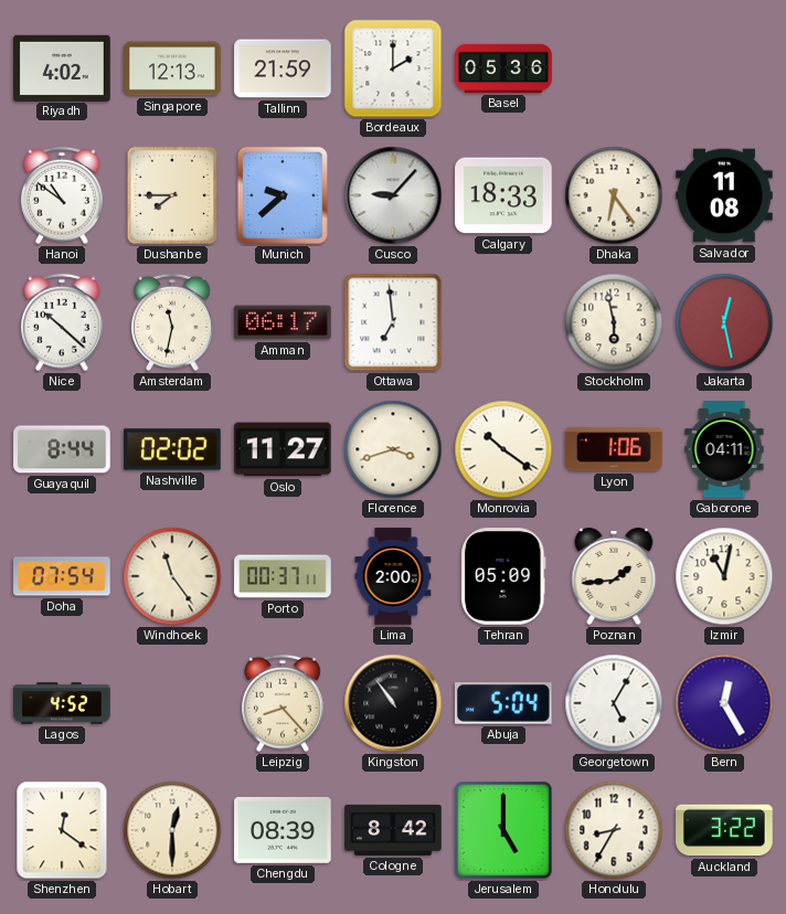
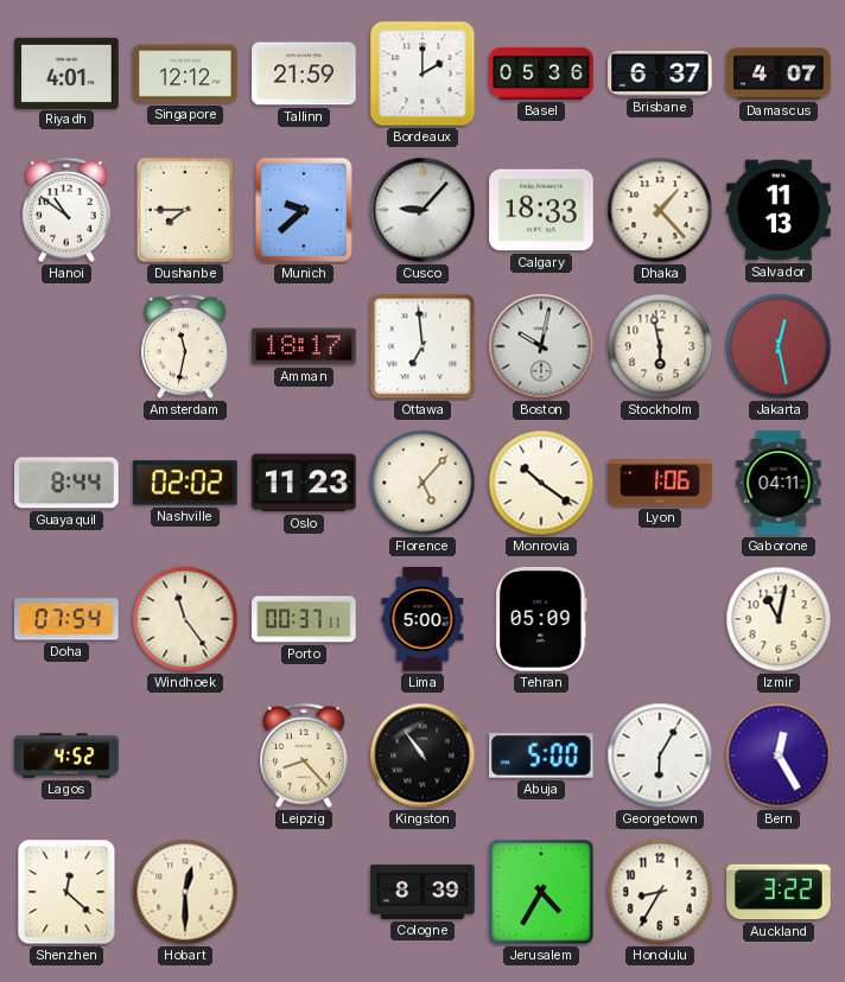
Riyadh: 4:02 -> 4:01 (66, 72)
Singapore: 12:13 -> 12:12 (185, 74)
Brisbane: none -> 6:37 (660, 74)
Damascus: none -> 4:07 (779, 74)
Dhaka: 6:24 -> 1:23 (660, 210)
Salvador: 11:08 -> 11:13 (779, 210)
Nice: 10:22 -> none (63, 322)
Amman: 06:17 -> 18:17 (304, 346)
Boston: none -> 10:02 (541, 346)
Oslo: 11:27 -> 11:23 (304, 483)
Florence: 3:42 -> 5:07 (422, 483)
Lima: 2:00 -> 5:00 (422, 619)
Poznan: 1:44 -> none (614, 576)
Abuja: 5:04 -> 5:00 (542, 757)
Georgetown: 5:05 -> 6:05 (660, 755)
Shenzhen: 12:21 -> 12:22 (66, 892)
Chengdu: 08:39 -> none (283, 830)
Cologne: 8:42 -> 8:39 (422, 892)
Jerusalem: 5:00 -> 4:35 (541, 892)
